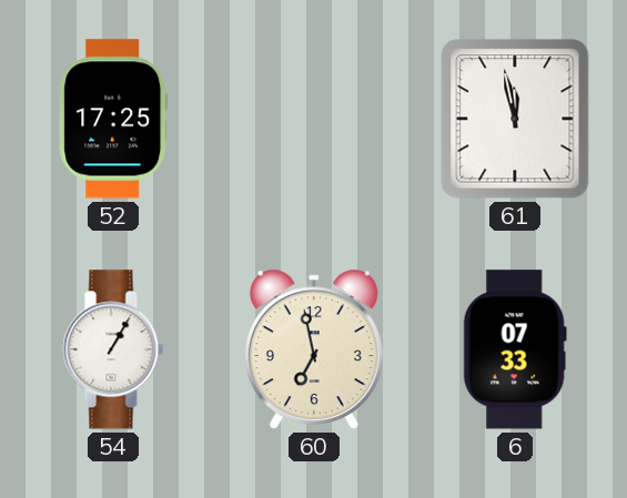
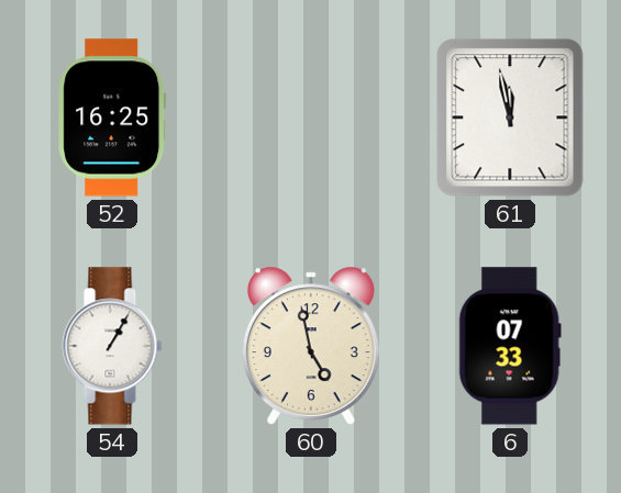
52: 17:25 -> 16:25 (112, 117)
60: 6:58 -> 4:58 (311, 346)
